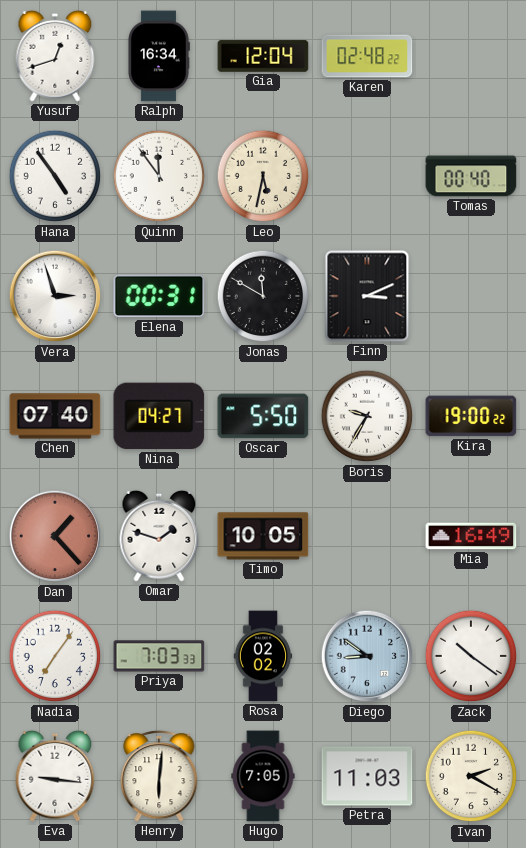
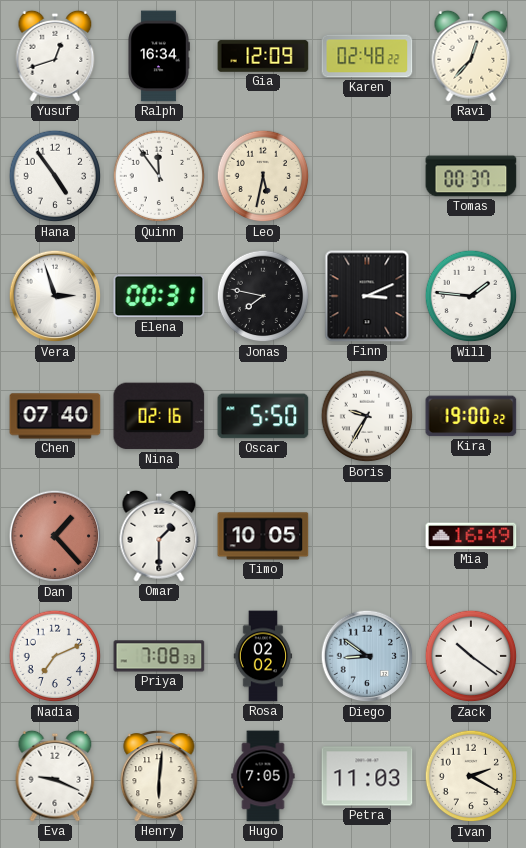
Gia: 12:04 -> 12:09 (263, 56)
Ravi: none -> 12:37 (471, 56)
Tomas: 00:40 -> 00:37 (471, 176)
Jonas: 11:50 -> 7:47 (263, 296)
Will: none -> 1:46 (471, 296)
Nina: 04:27 -> 02:16 (159, 416)
Omar: 1:48 -> 1:30 (159, 536)
Nadia: 7:06 -> 7:11 (55, 656)
Priya: 7:03 -> 7:08 (159, 656)
Eva: 9:16 -> 9:19 (55, 776)
